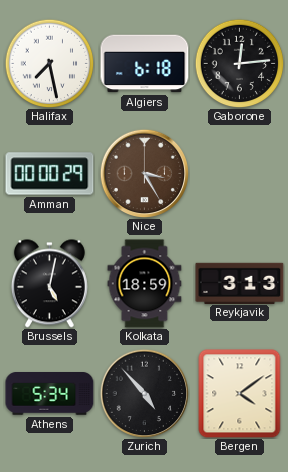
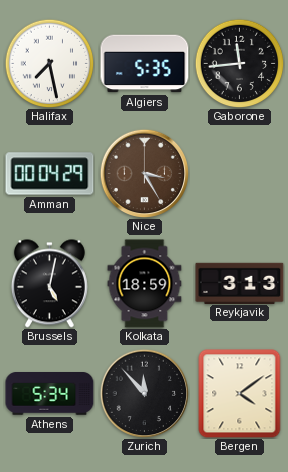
Algiers: 6:18 -> 5:35 (145, 64)
Gaborone: 12:14 -> 11:44 (239, 63)
Amman: 00:00 -> 00:04 (50, 174)
Zurich: 4:53 -> 11:53 (144, 393)
